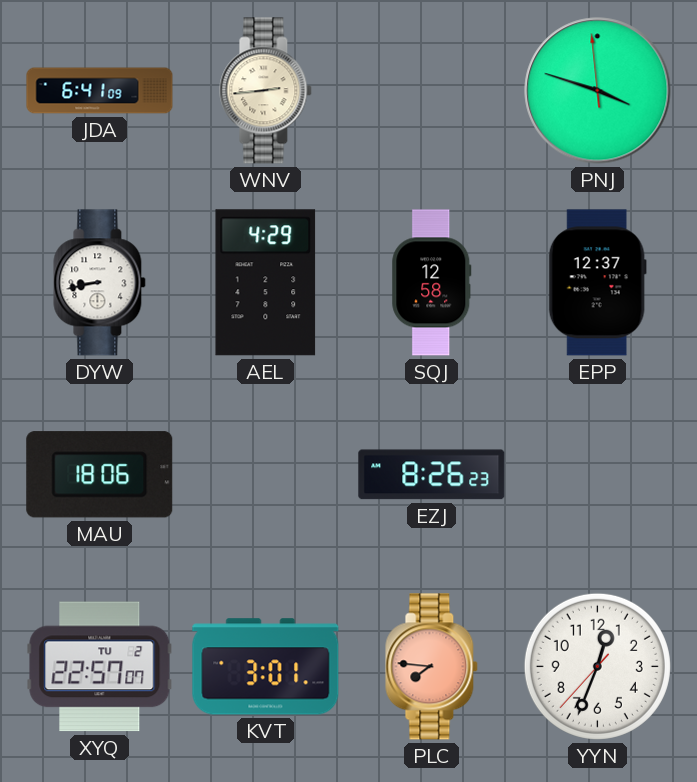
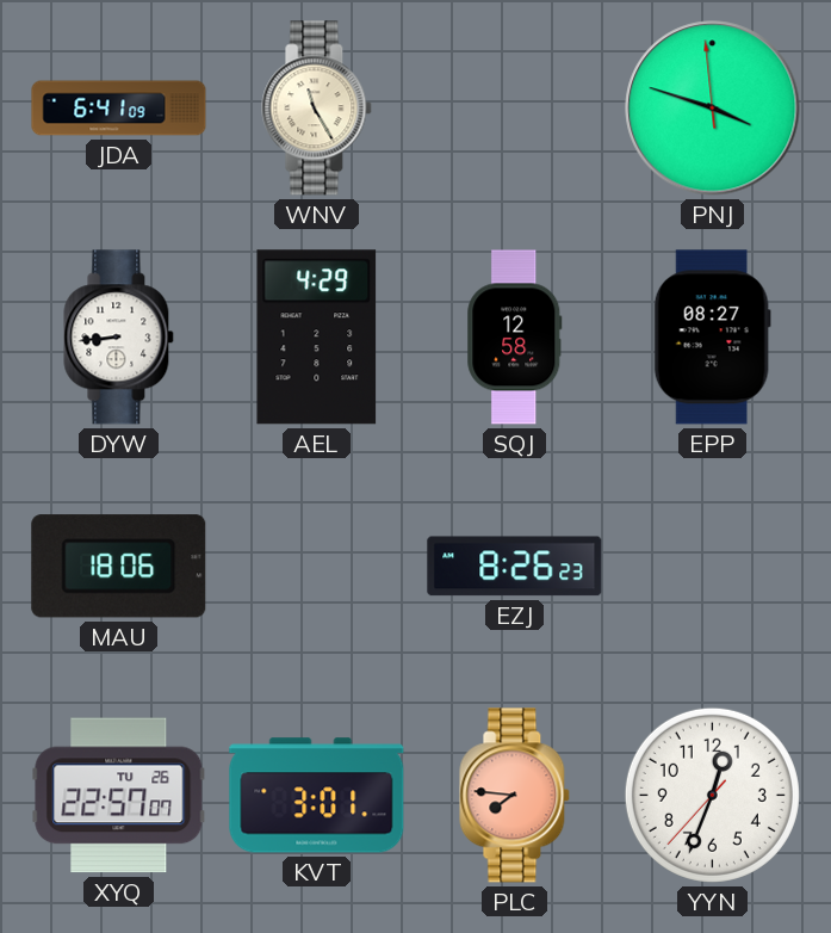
WNV: 2:44 -> 11:25 (317, 109)
DYW: 8:43 -> 8:44 (119, 338)
EPP: 12:37 -> 08:27 (712, 338)
XYQ date: TU 2 -> TU 26 (119, 796)
